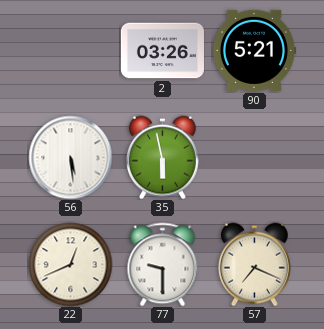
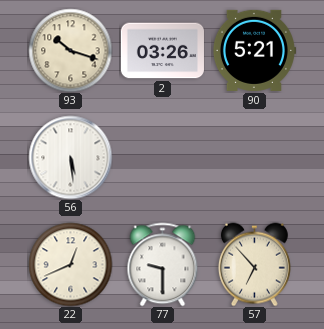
93: none -> 10:18 (70, 50)
35: 5:58 -> none (162, 157)
57: 7:19 -> 6:53 (254, 264)
